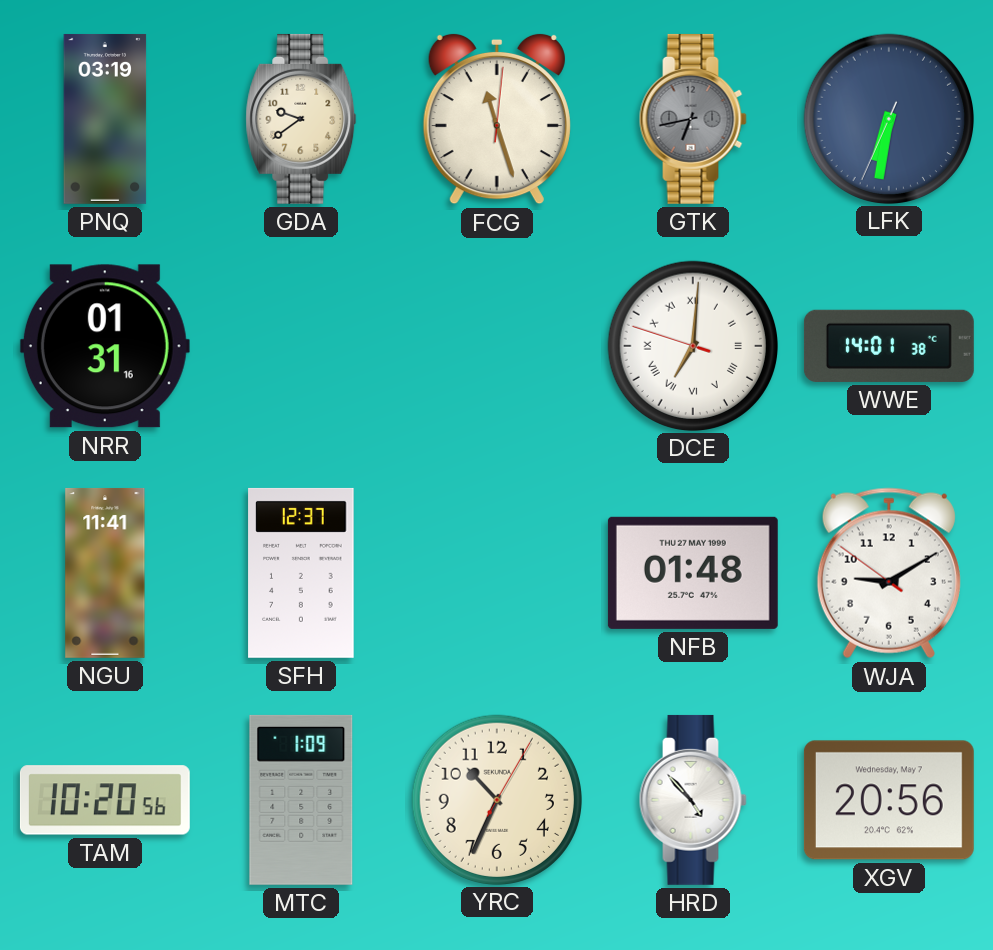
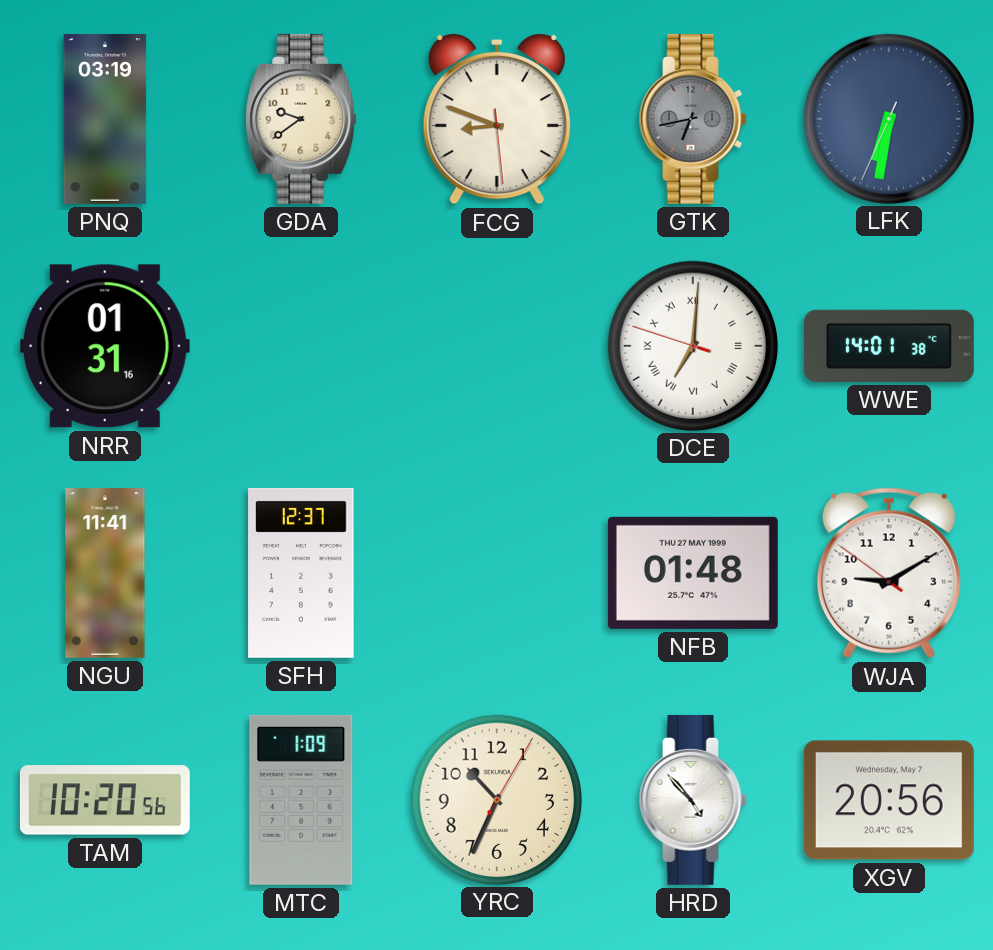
FCG: 11:27 -> 8:48 (497, 119)
